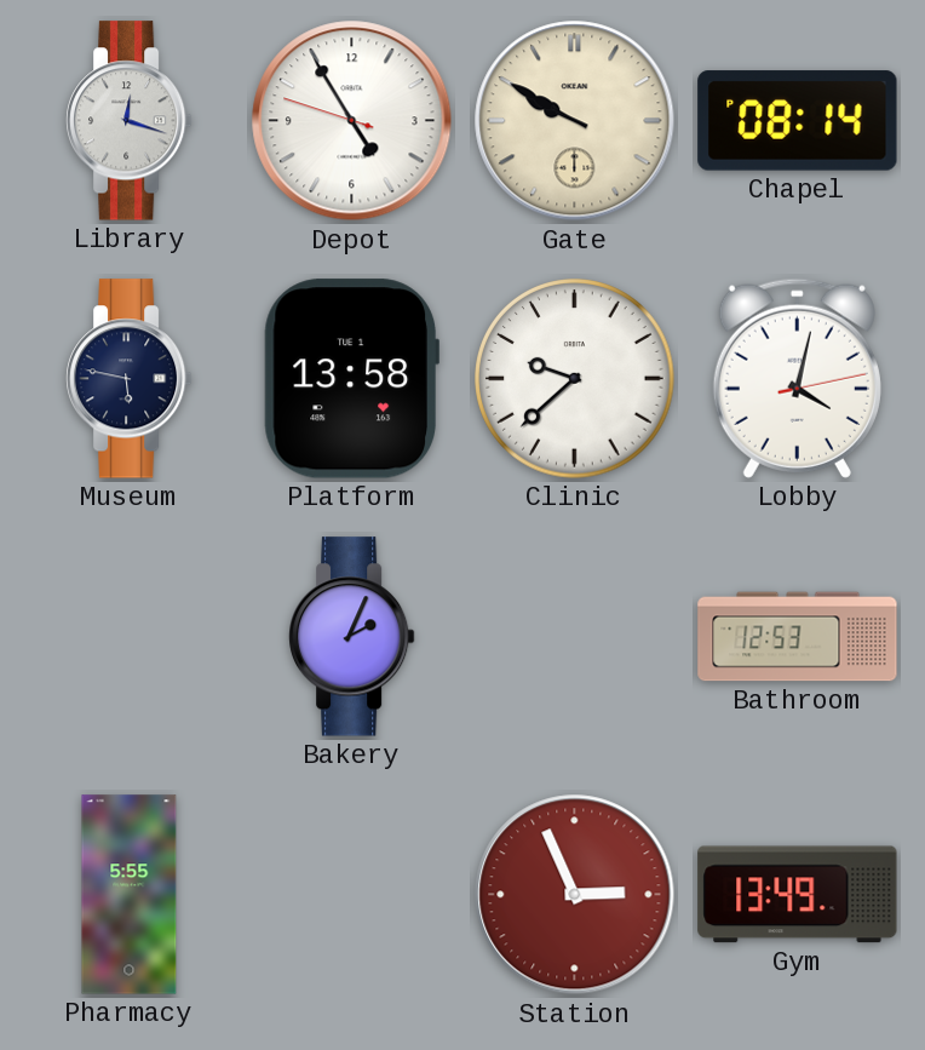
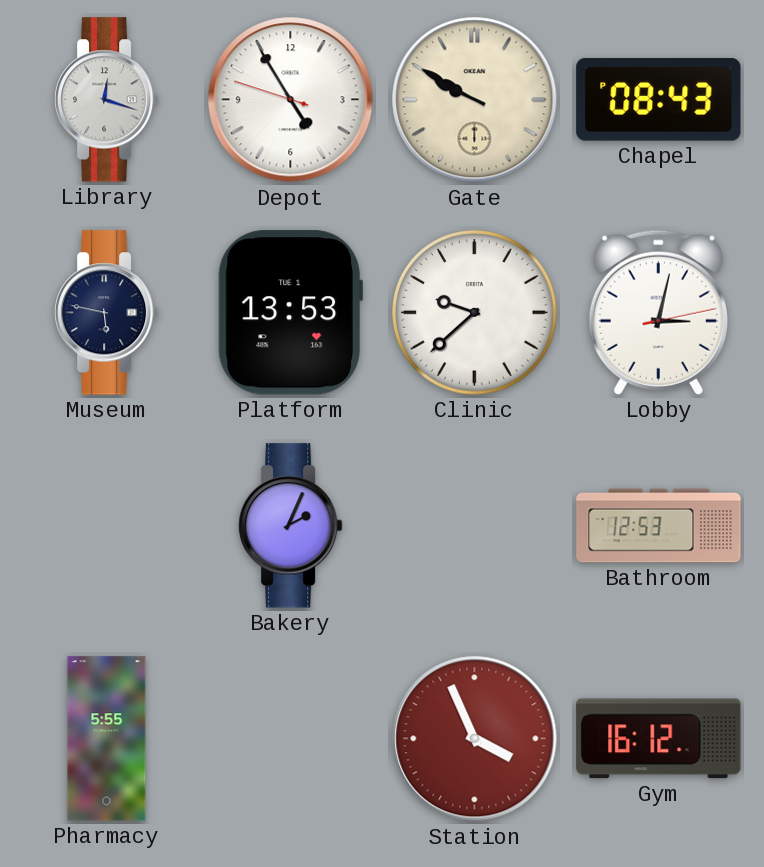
Chapel: 08:14 -> 08:43 (659, 100)
Platform: 13:58 -> 13:53 (290, 313)
Lobby: 4:02 -> 3:02 (658, 312)
Station: 2:56 -> 3:56 (475, 739)
Gym: 13:49 -> 16:12 (659, 739)
